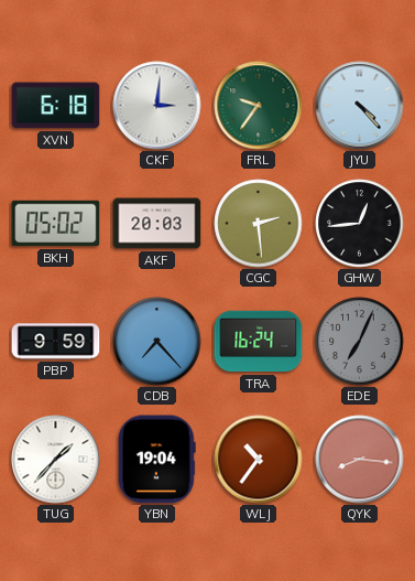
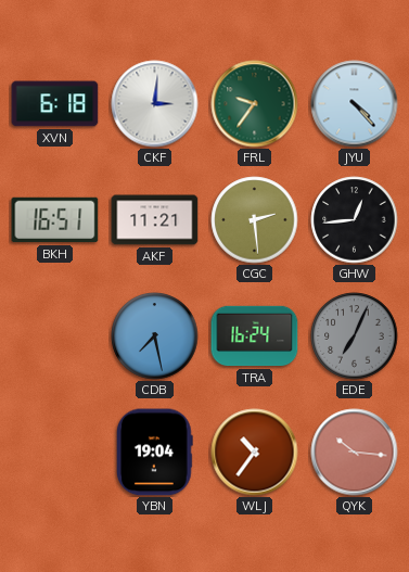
BKH: 05:02 -> 16:51 (55, 220)
AKF: 20:03 -> 11:21 (155, 220)
PBP: 9:59 -> none (56, 342)
CDB: 7:23 -> 7:28 (155, 336)
TUG: 1:37 -> none (56, 460)
QYK: 8:16 -> 10:16 (355, 453)
